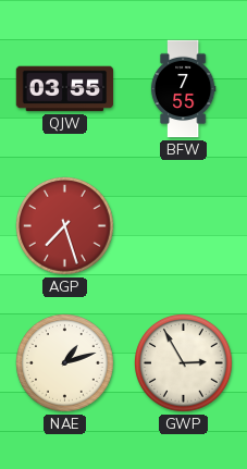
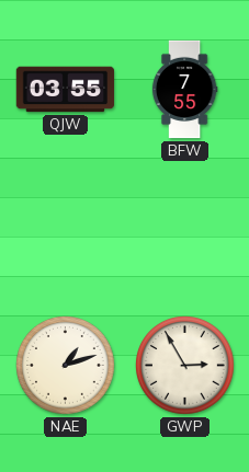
AGP: 7:27 -> none (65, 226)
